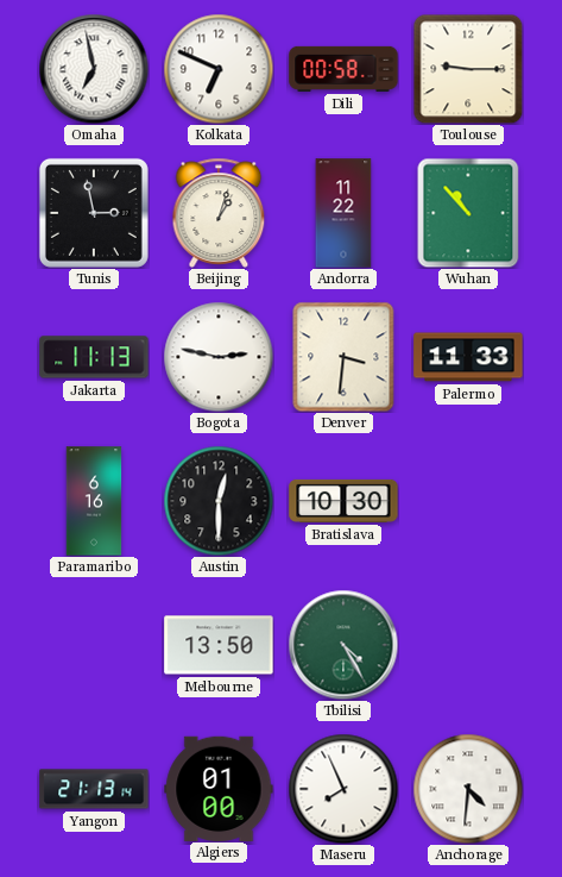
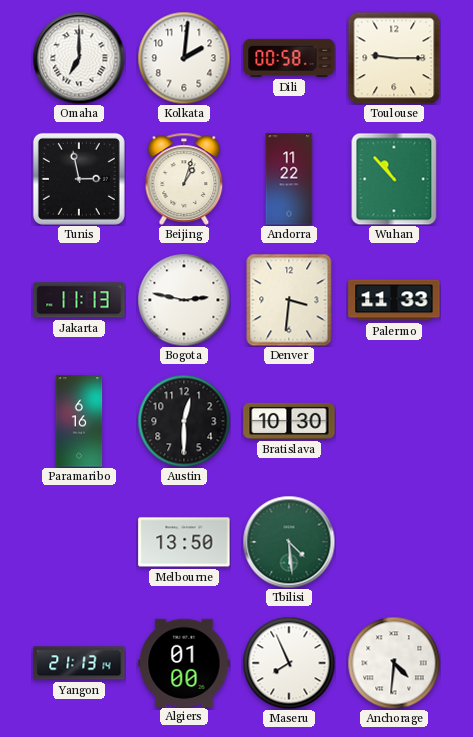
Omaha: 6:58 -> 7:00 (79, 58)
Kolkata: 6:49 -> 2:01 (184, 58)
Tbilisi: 4:25 -> 4:29 (289, 542)
